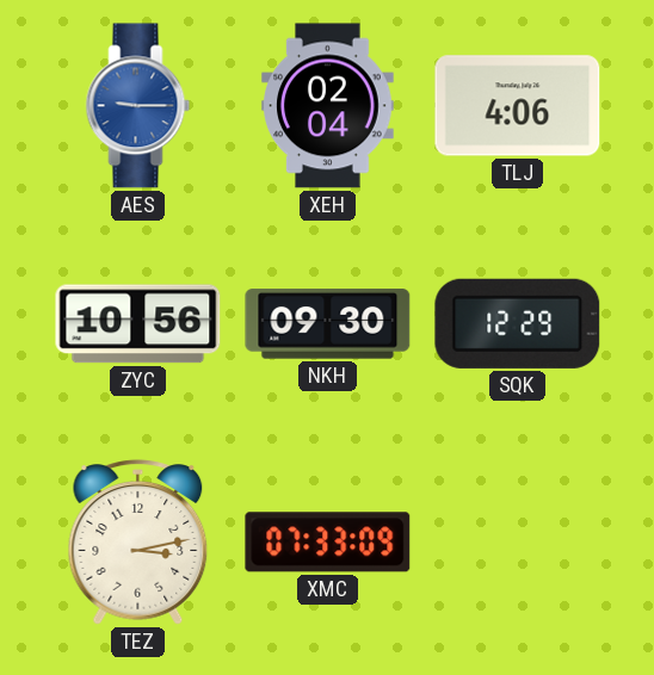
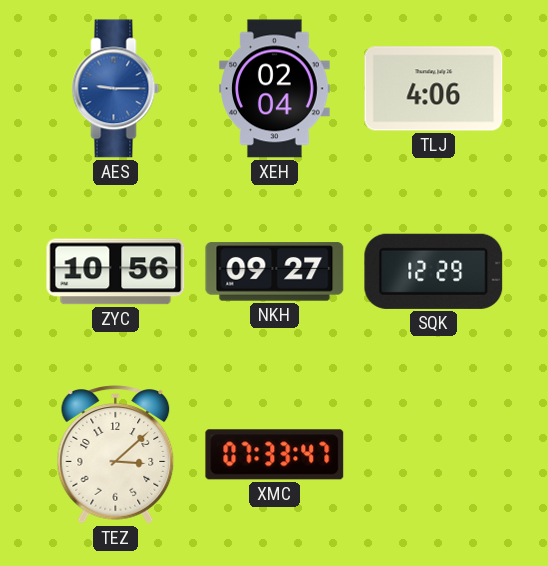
NKH: 09:30 -> 09:27 (275, 272)
TEZ: 3:13 -> 3:08 (116, 455)
XMC: 07:33:09 -> 07:33:47 (275, 455)
